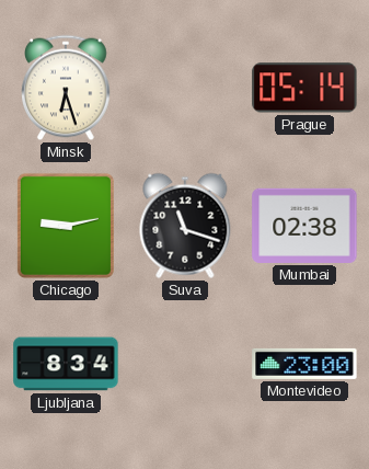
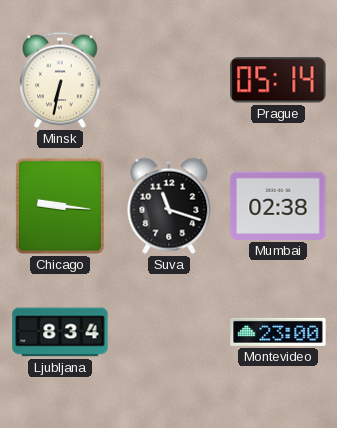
Minsk: 6:27 -> 6:32 (60, 80)
Chicago: 9:13 -> 9:16 (60, 206)
